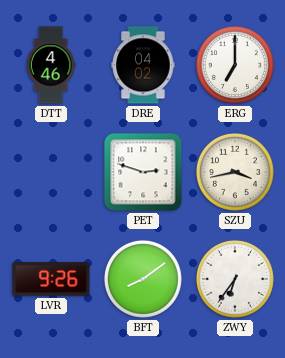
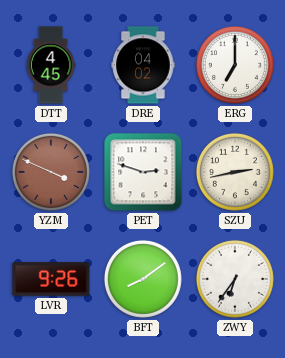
DTT: 4:46 -> 4:45 (51, 65)
YZM: none -> 3:49 (51, 172)
SZU: 3:43 -> 2:43 (235, 172)
